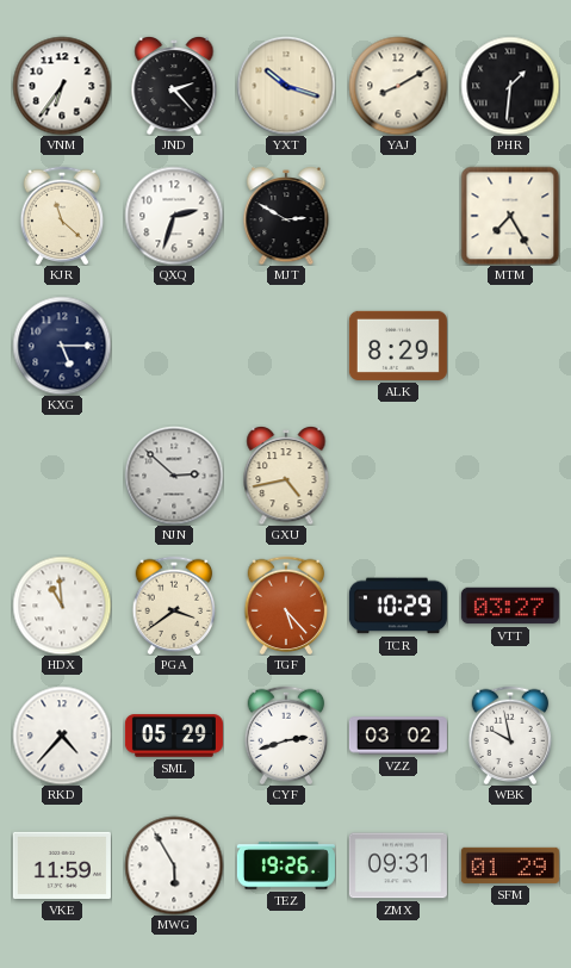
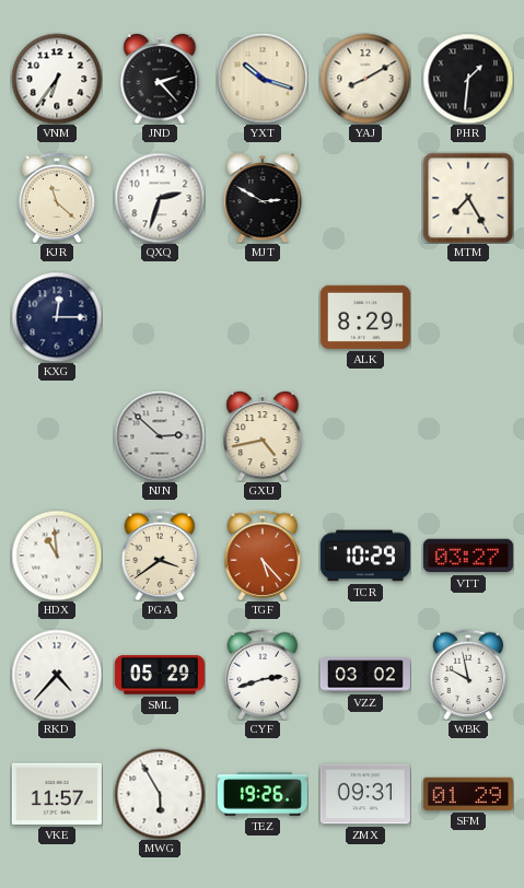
KXG: 5:15 -> 12:15 (57, 317)
VKE: 11:59 -> 11:57 (57, 794)
